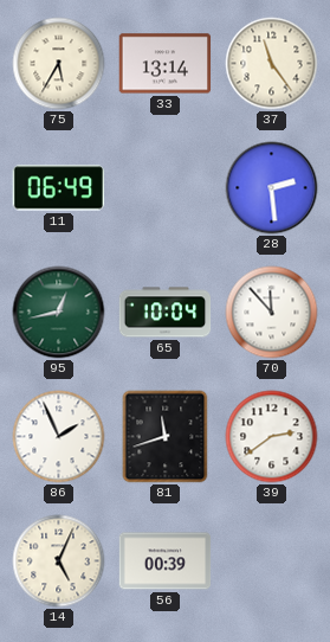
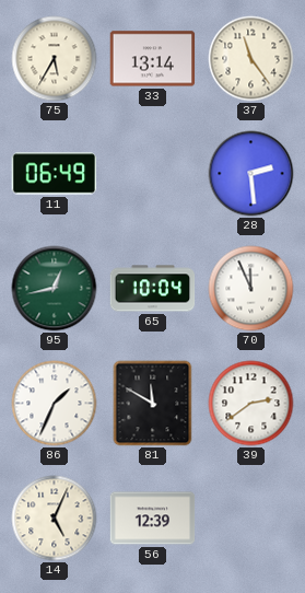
70: 11:53 -> 11:56 (251, 289)
86: 1:56 -> 1:34 (55, 404)
81: 11:42 -> 11:50 (153, 404)
56: 00:39 -> 12:39 (153, 519)
